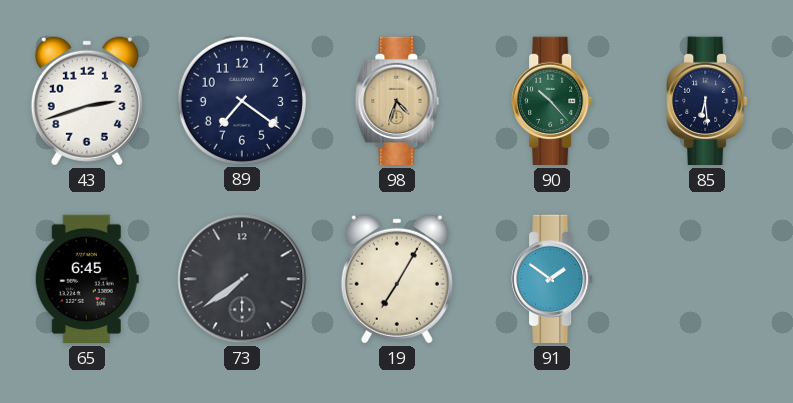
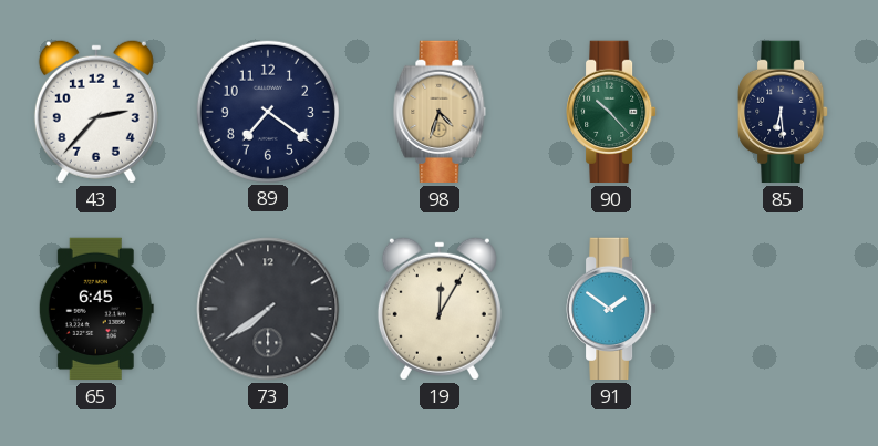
43: 2:42 -> 2:37 (96, 112)
19: 7:05 -> 12:05 (440, 309)
